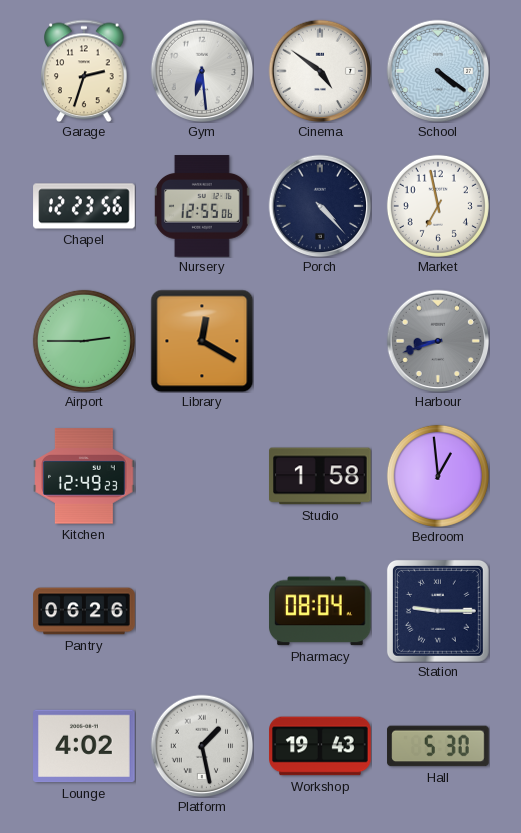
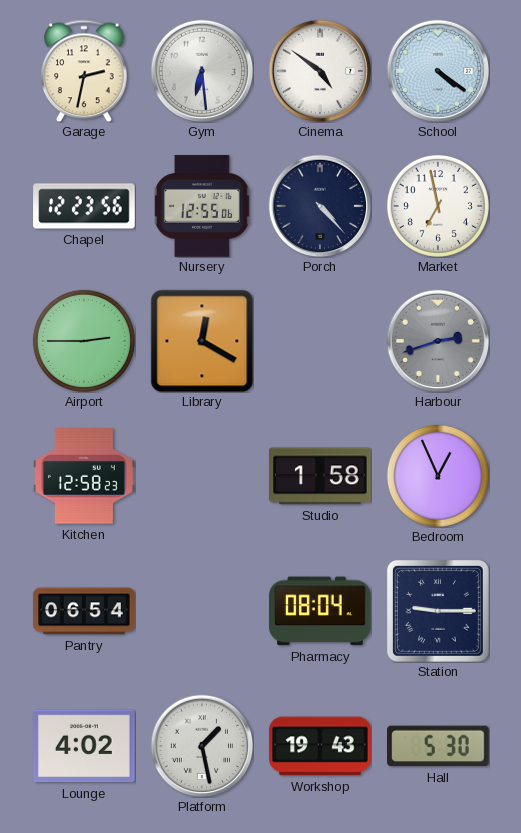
Garage: 2:33 -> 2:32 (84, 71)
Harbour: 8:42 -> 2:42 (438, 341)
Kitchen: 12:49 -> 12:58 (84, 476)
Bedroom: 12:59 -> 12:56 (438, 476)
Pantry: 06:26 -> 06:54 (84, 611)
